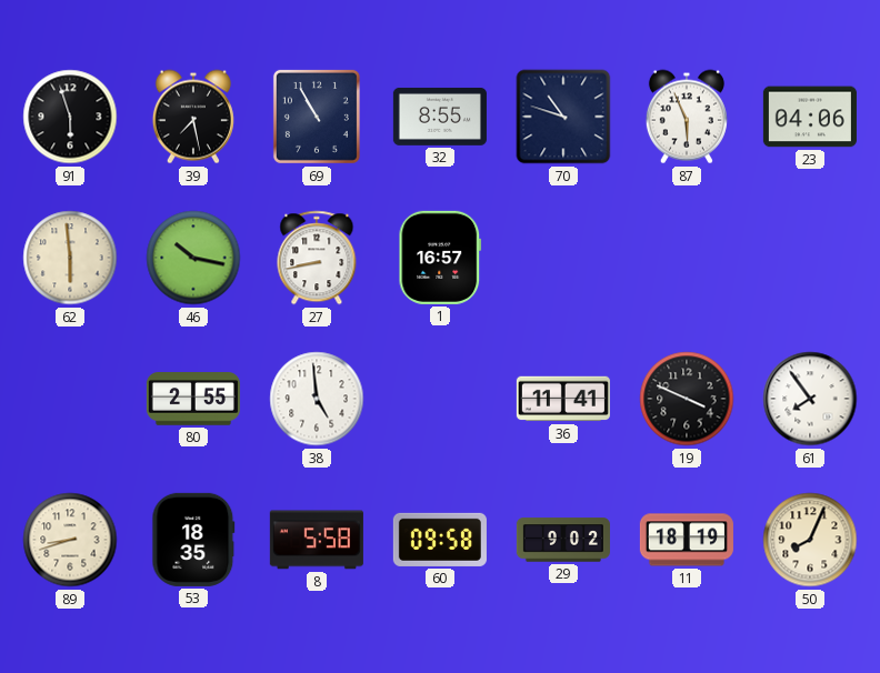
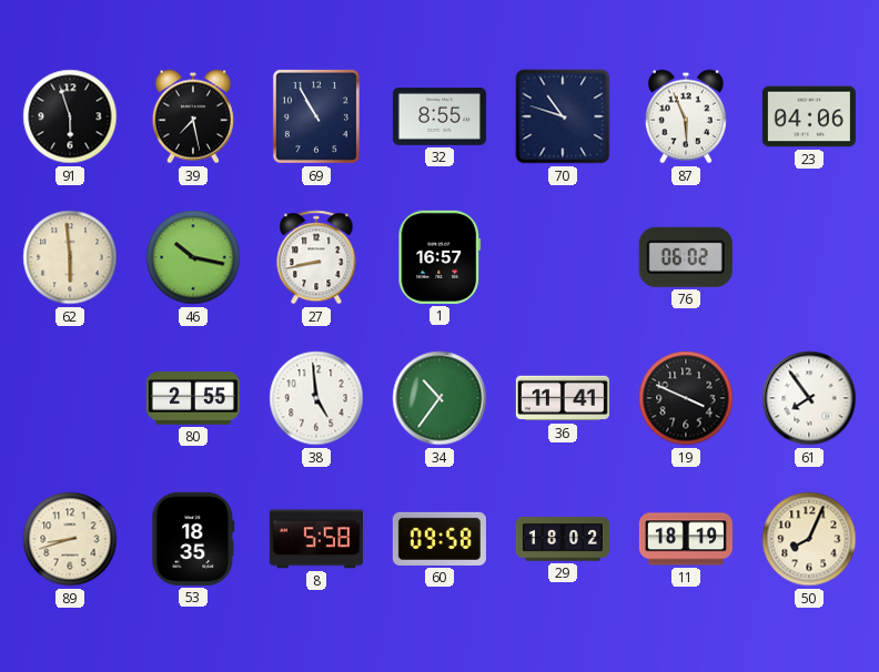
76: none -> 06:02 (686, 257)
34: none -> 10:36 (439, 398)
29: 9:02 -> 18:02 (563, 539)
